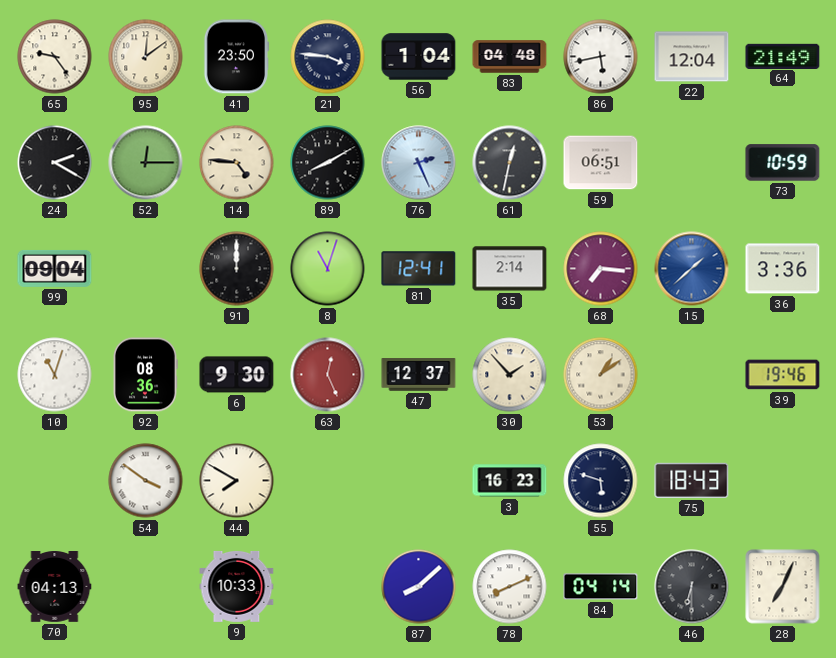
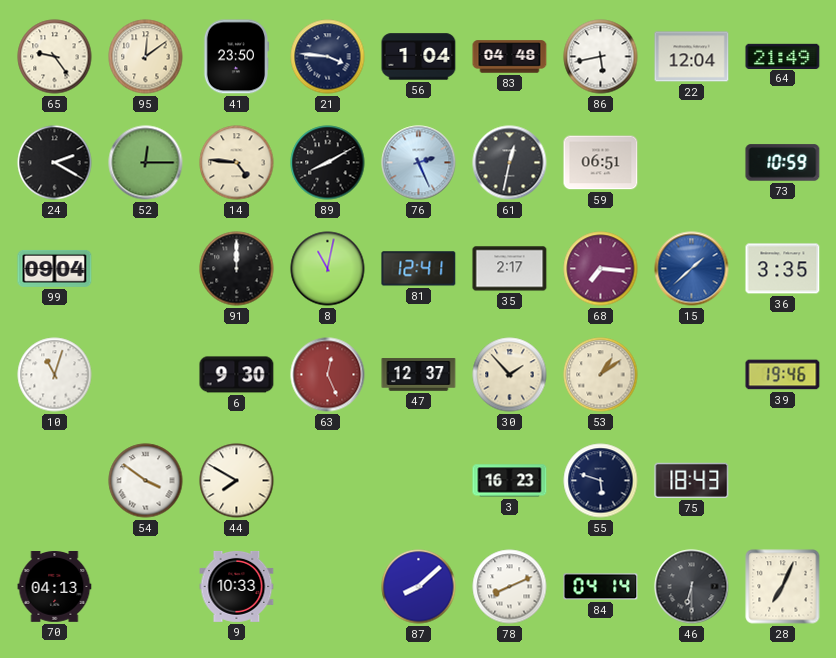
8: 11:03 -> 11:02 (328, 269)
35: 2:14 -> 2:17 (510, 269)
36: 3:36 -> 3:35 (783, 269)
92: 08:36 -> none (145, 375)
